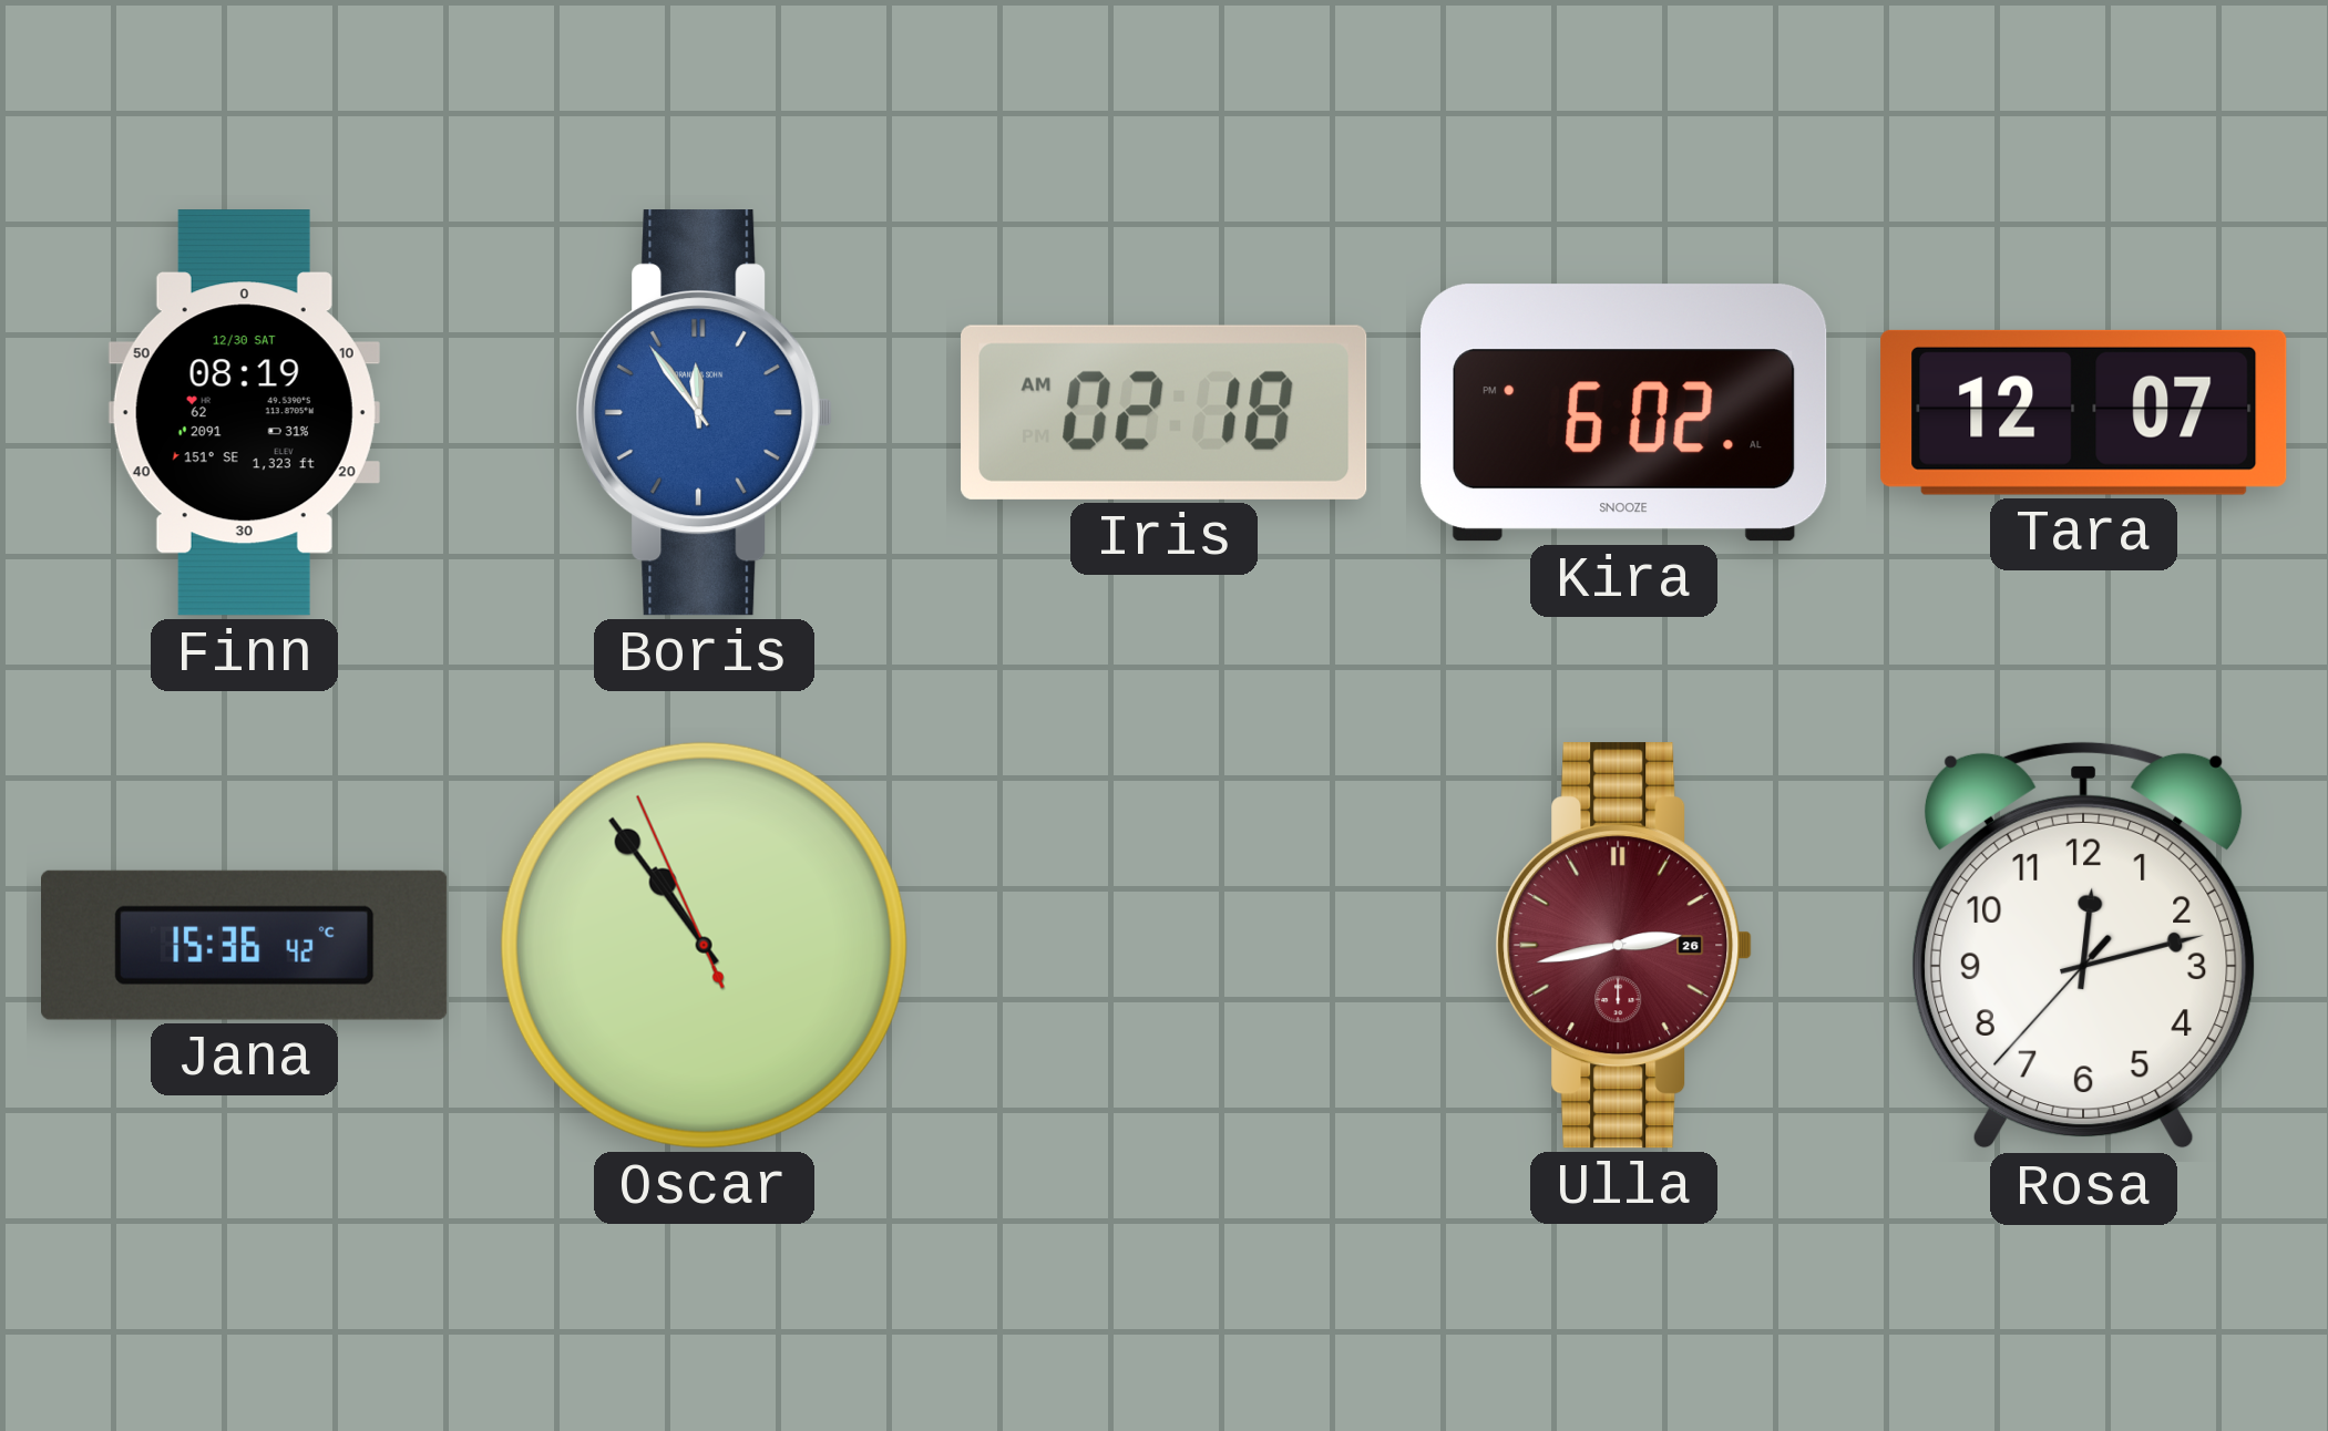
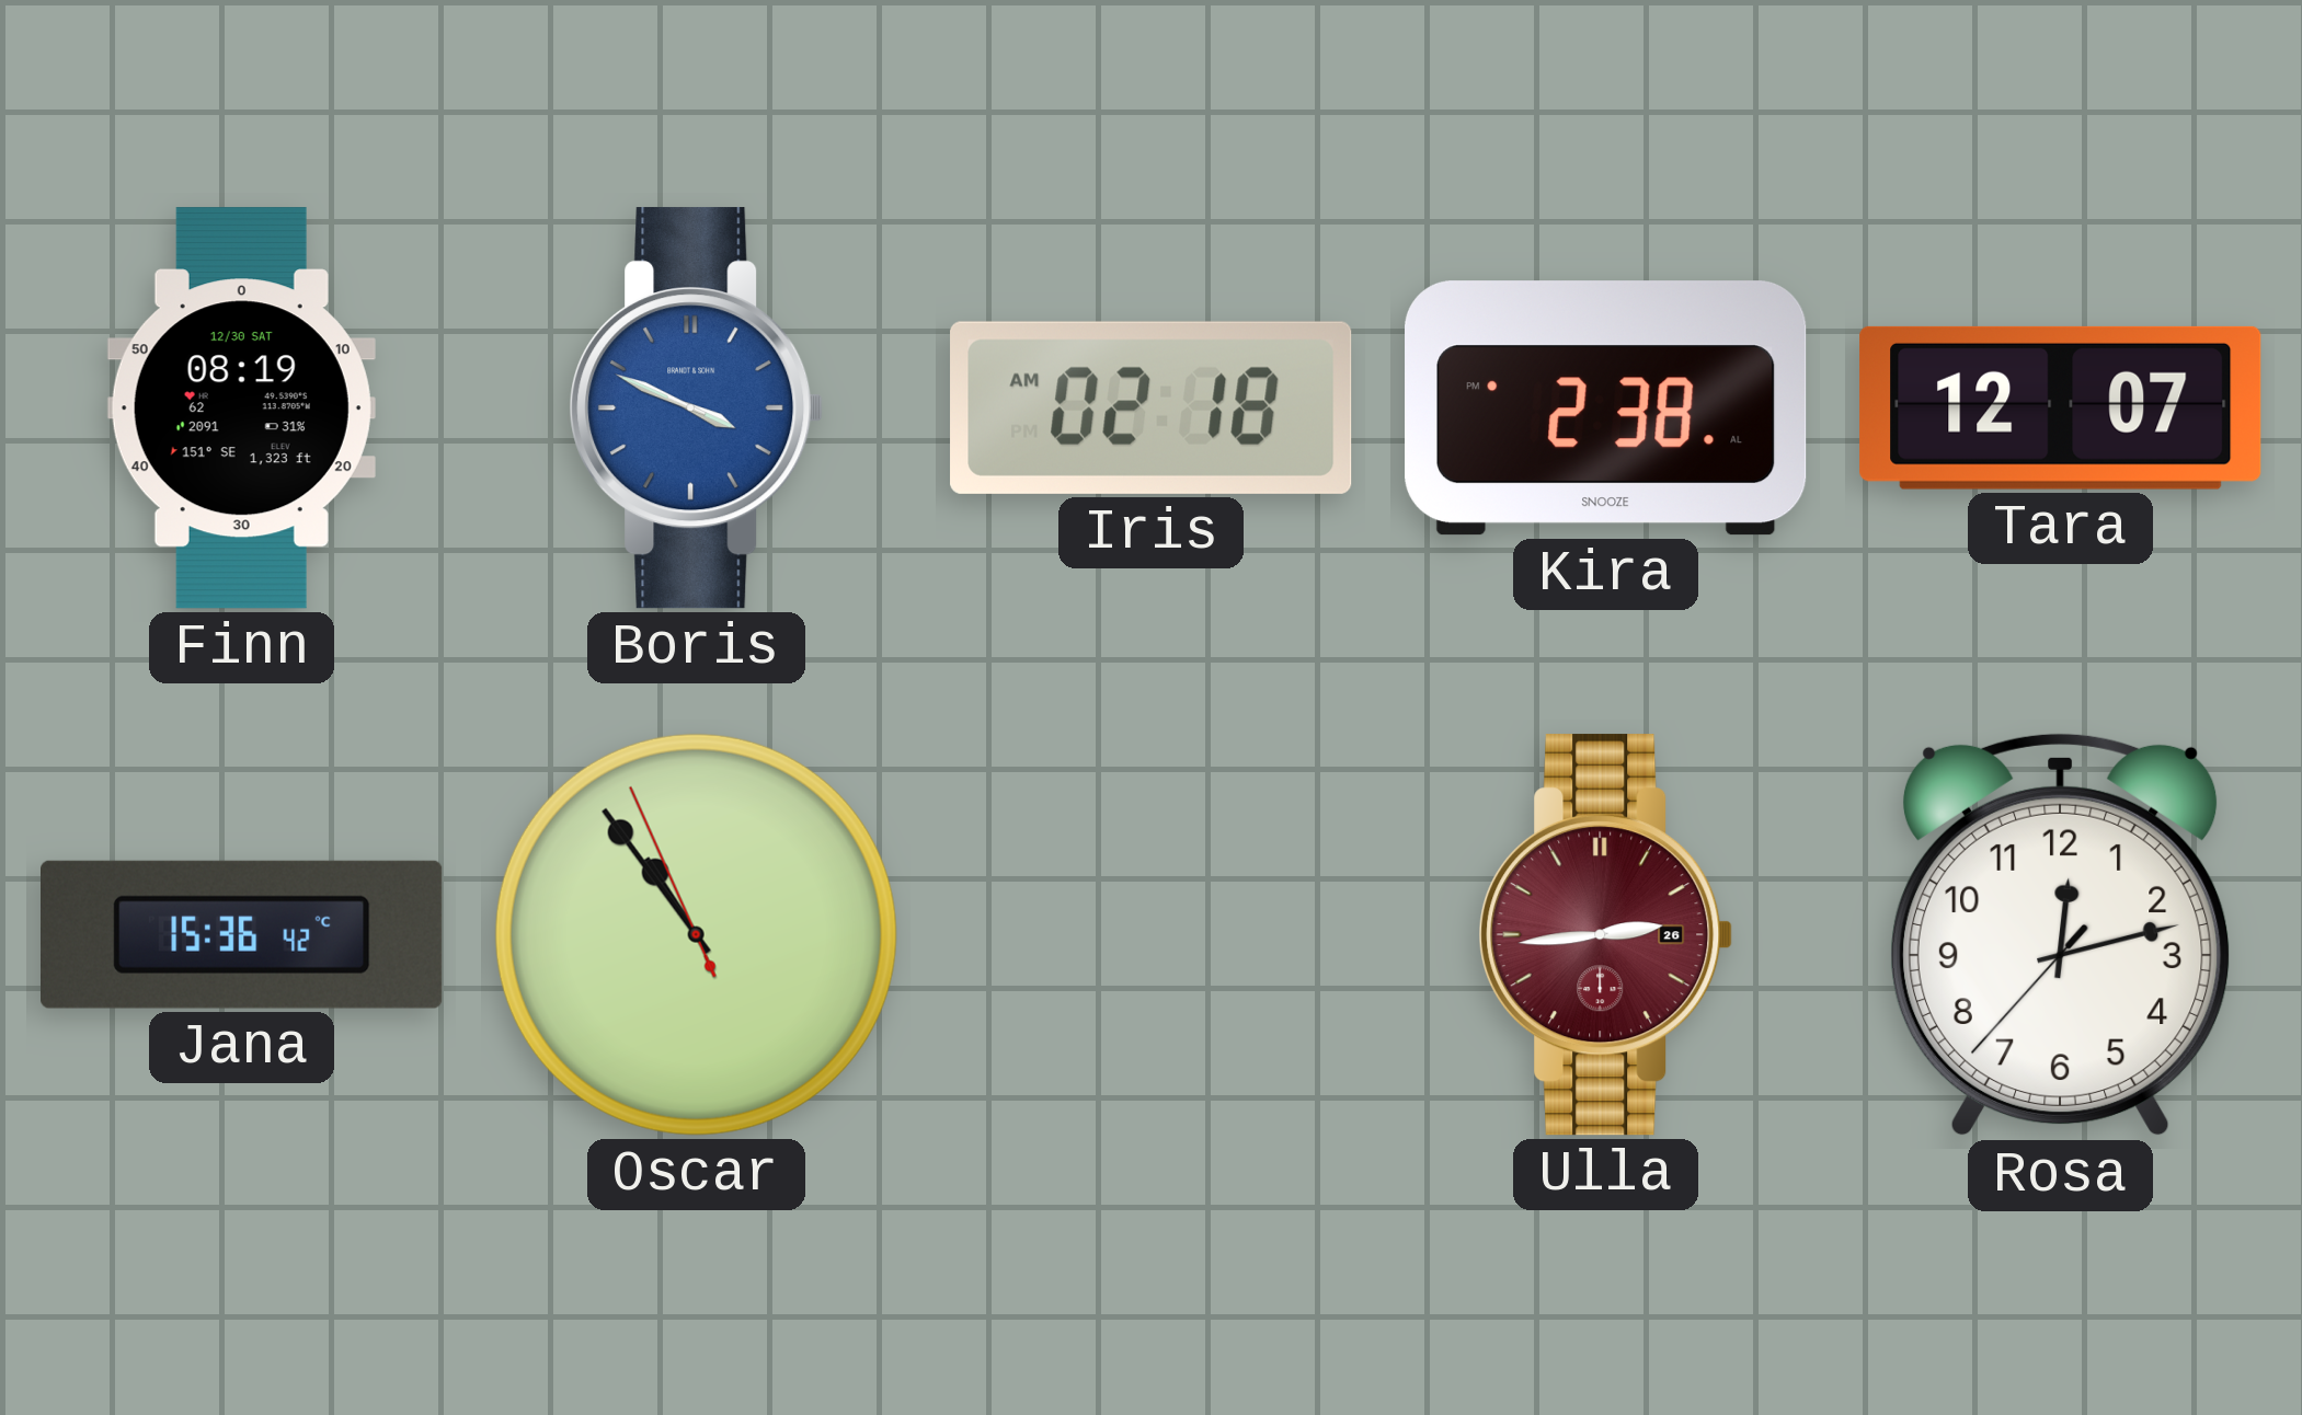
Boris: 11:54 -> 3:49 (697, 409)
Kira: 6:02 -> 2:38 (1606, 409)
Ulla: 2:43 -> 2:44 (1606, 935)
